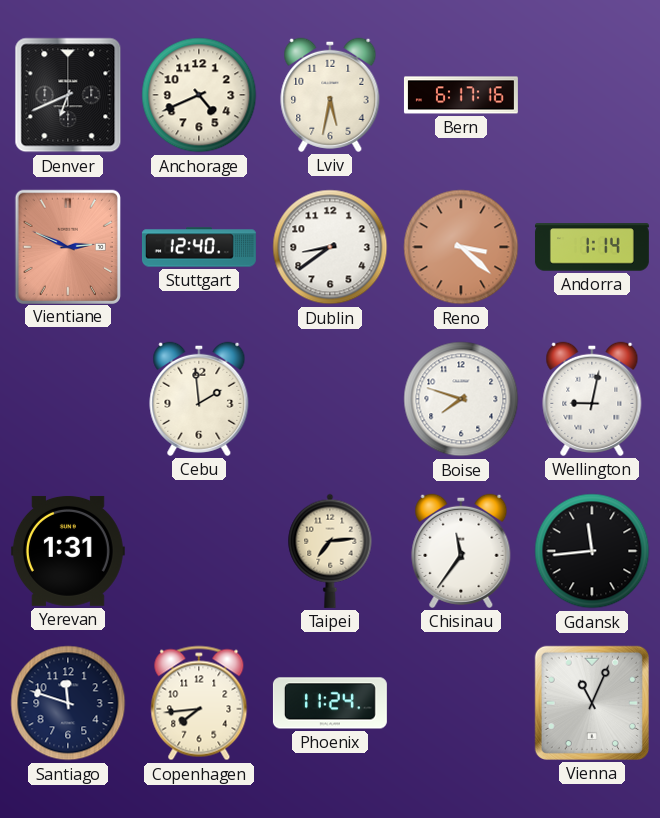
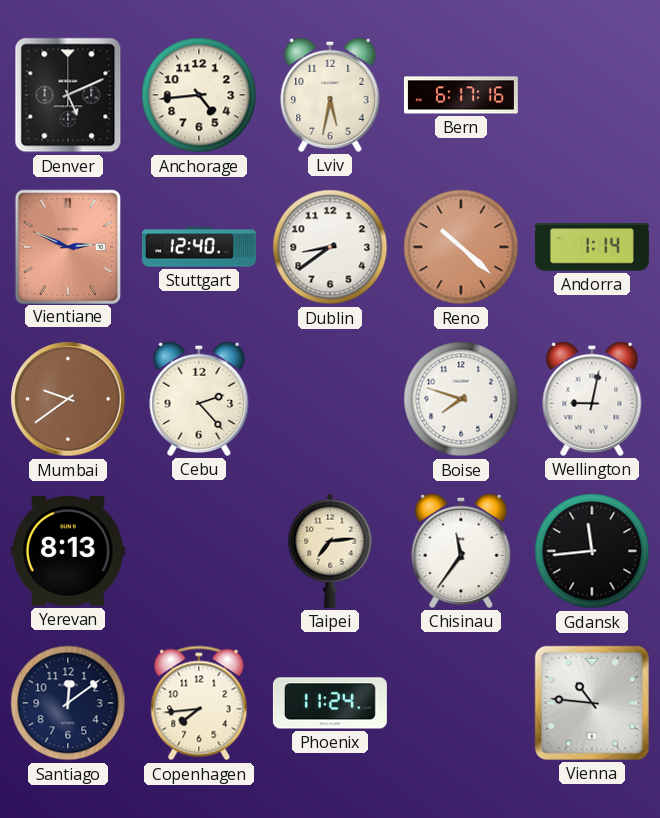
Denver: 6:41 -> 5:11 (68, 95)
Anchorage: 4:41 -> 4:44 (199, 95)
Reno: 3:22 -> 10:22 (461, 247)
Mumbai: none -> 9:39 (68, 399)
Cebu: 1:59 -> 2:23 (199, 399)
Yerevan: 1:31 -> 8:13 (68, 551)
Santiago: 11:48 -> 12:09 (68, 703)
Vienna: 11:04 -> 10:46 (592, 703)
